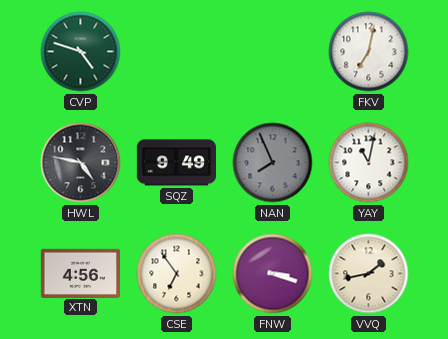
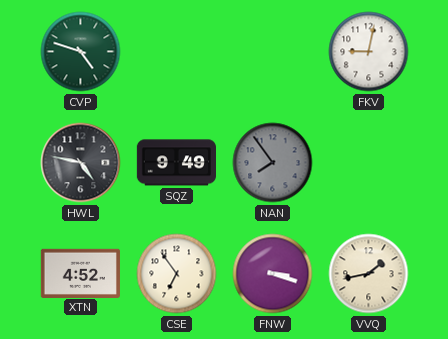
FKV: 7:02 -> 9:02 (369, 52)
NAN: 7:56 -> 7:54 (273, 163)
YAY: 11:02 -> none (369, 163)
XTN: 4:56 -> 4:52 (80, 273)
